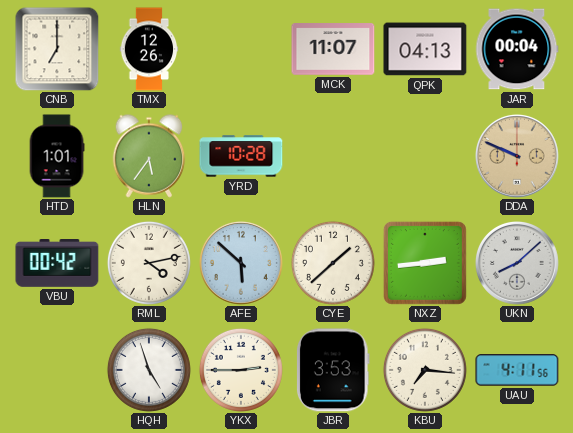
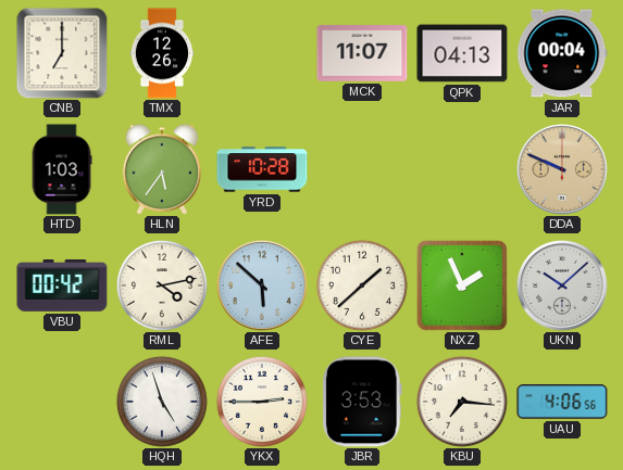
HTD: 1:01 -> 1:03 (62, 169)
NXZ: 2:44 -> 1:56 (462, 285)
UKN: 8:08 -> 10:08 (563, 287)
UAU: 4:11 -> 4:06 (562, 402)
